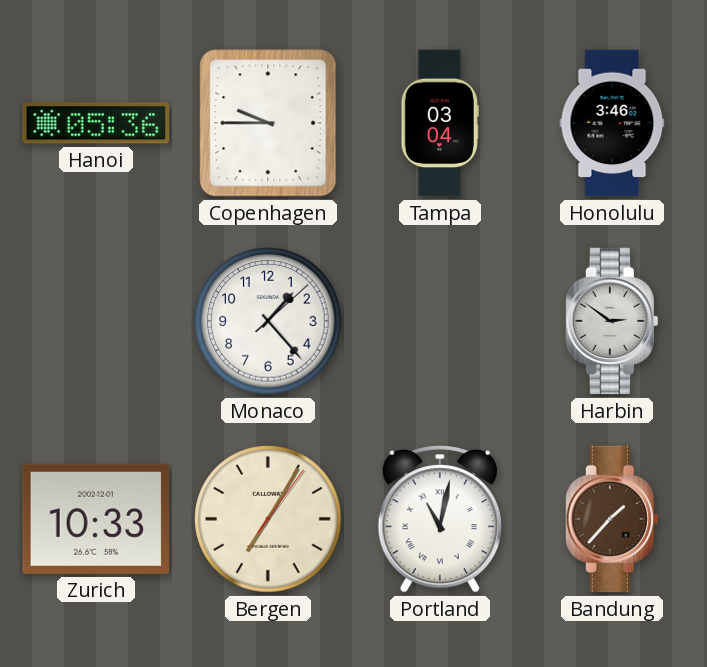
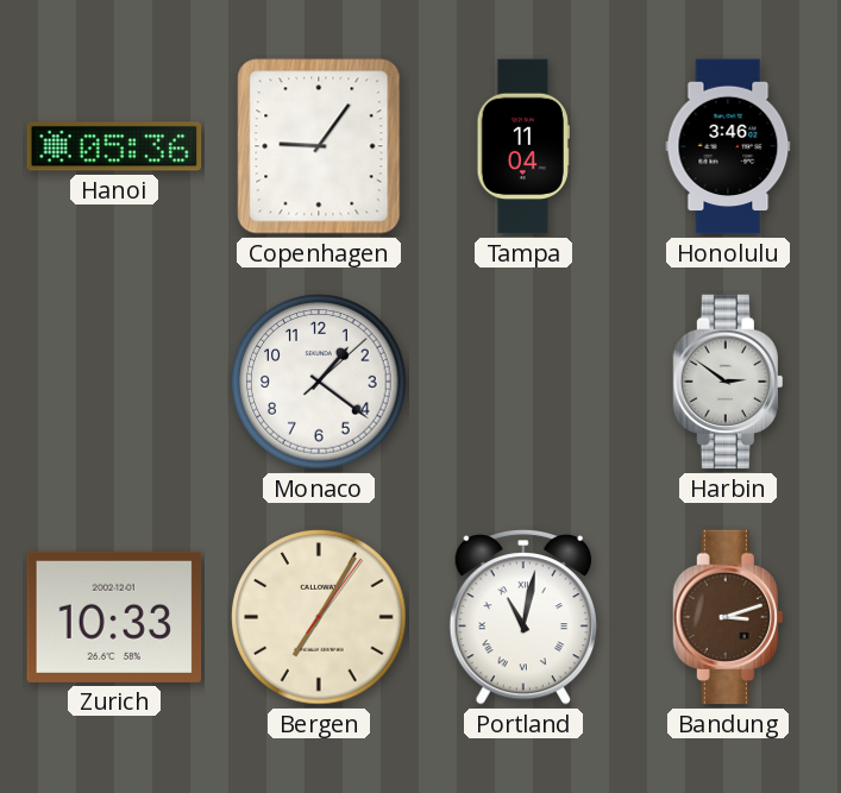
Copenhagen: 9:45 -> 9:06 (319, 146)
Tampa: 03:04 -> 11:04 (523, 146)
Monaco: 1:23 -> 1:21 (319, 382)
Bandung: 1:37 -> 3:12 (727, 617)
